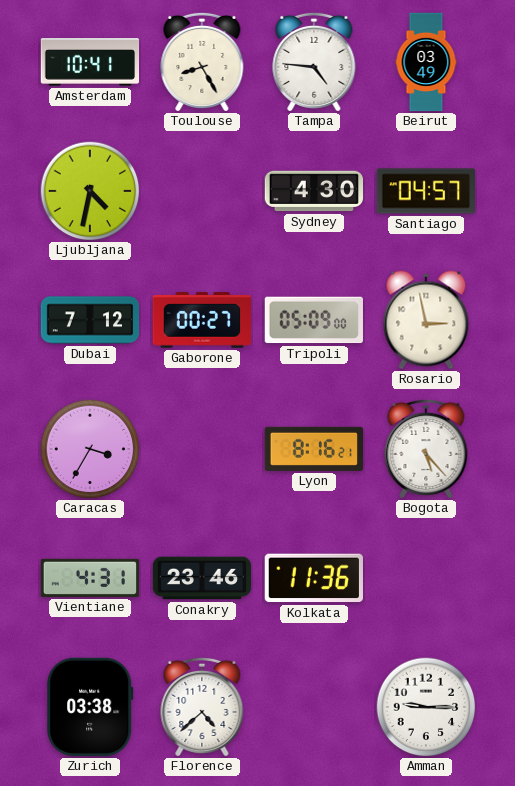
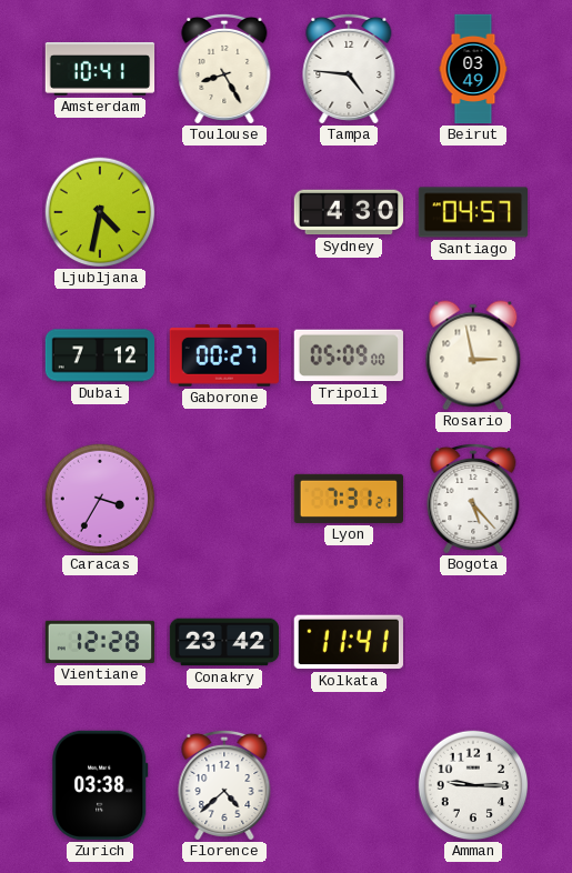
Lyon: 8:16 -> 7:31 (348, 499)
Vientiane: 4:31 -> 12:28 (100, 642)
Conakry: 23:46 -> 23:42 (224, 642)
Kolkata: 11:36 -> 11:41 (349, 642)
